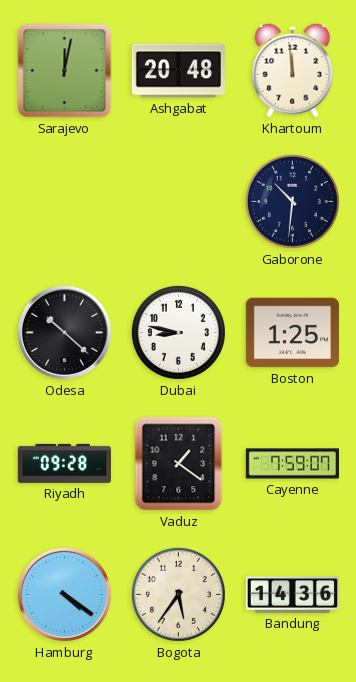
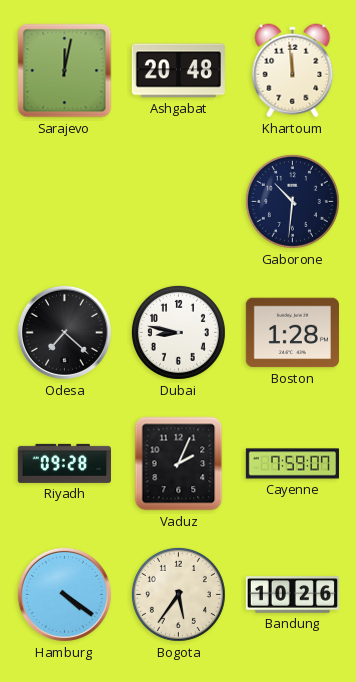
Odesa: 10:22 -> 7:22 (64, 332)
Boston: 1:25 -> 1:28 (292, 333)
Vaduz: 1:21 -> 2:04 (179, 464)
Bandung: 14:36 -> 10:26 (292, 595)
